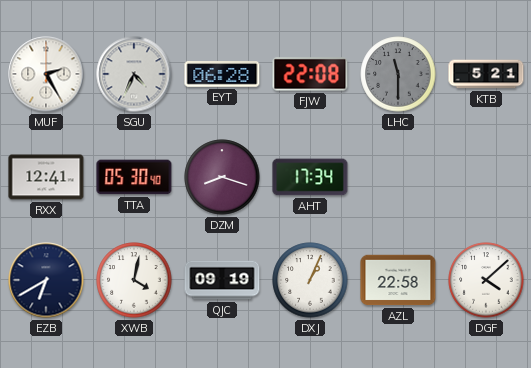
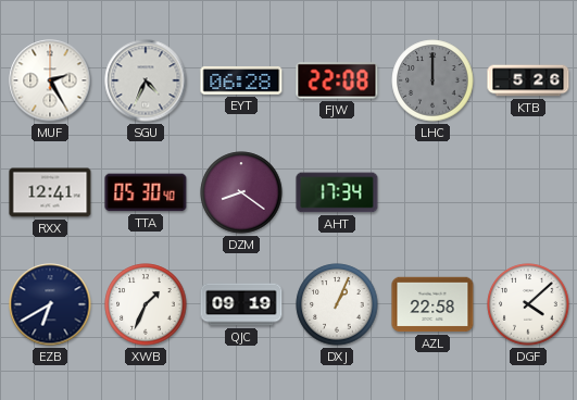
LHC: 11:30 -> 12:00 (432, 80)
KTB: 5:21 -> 5:26 (528, 80)
DZM: 8:18 -> 8:21 (241, 192)
XWB: 4:02 -> 1:34 (146, 304)
